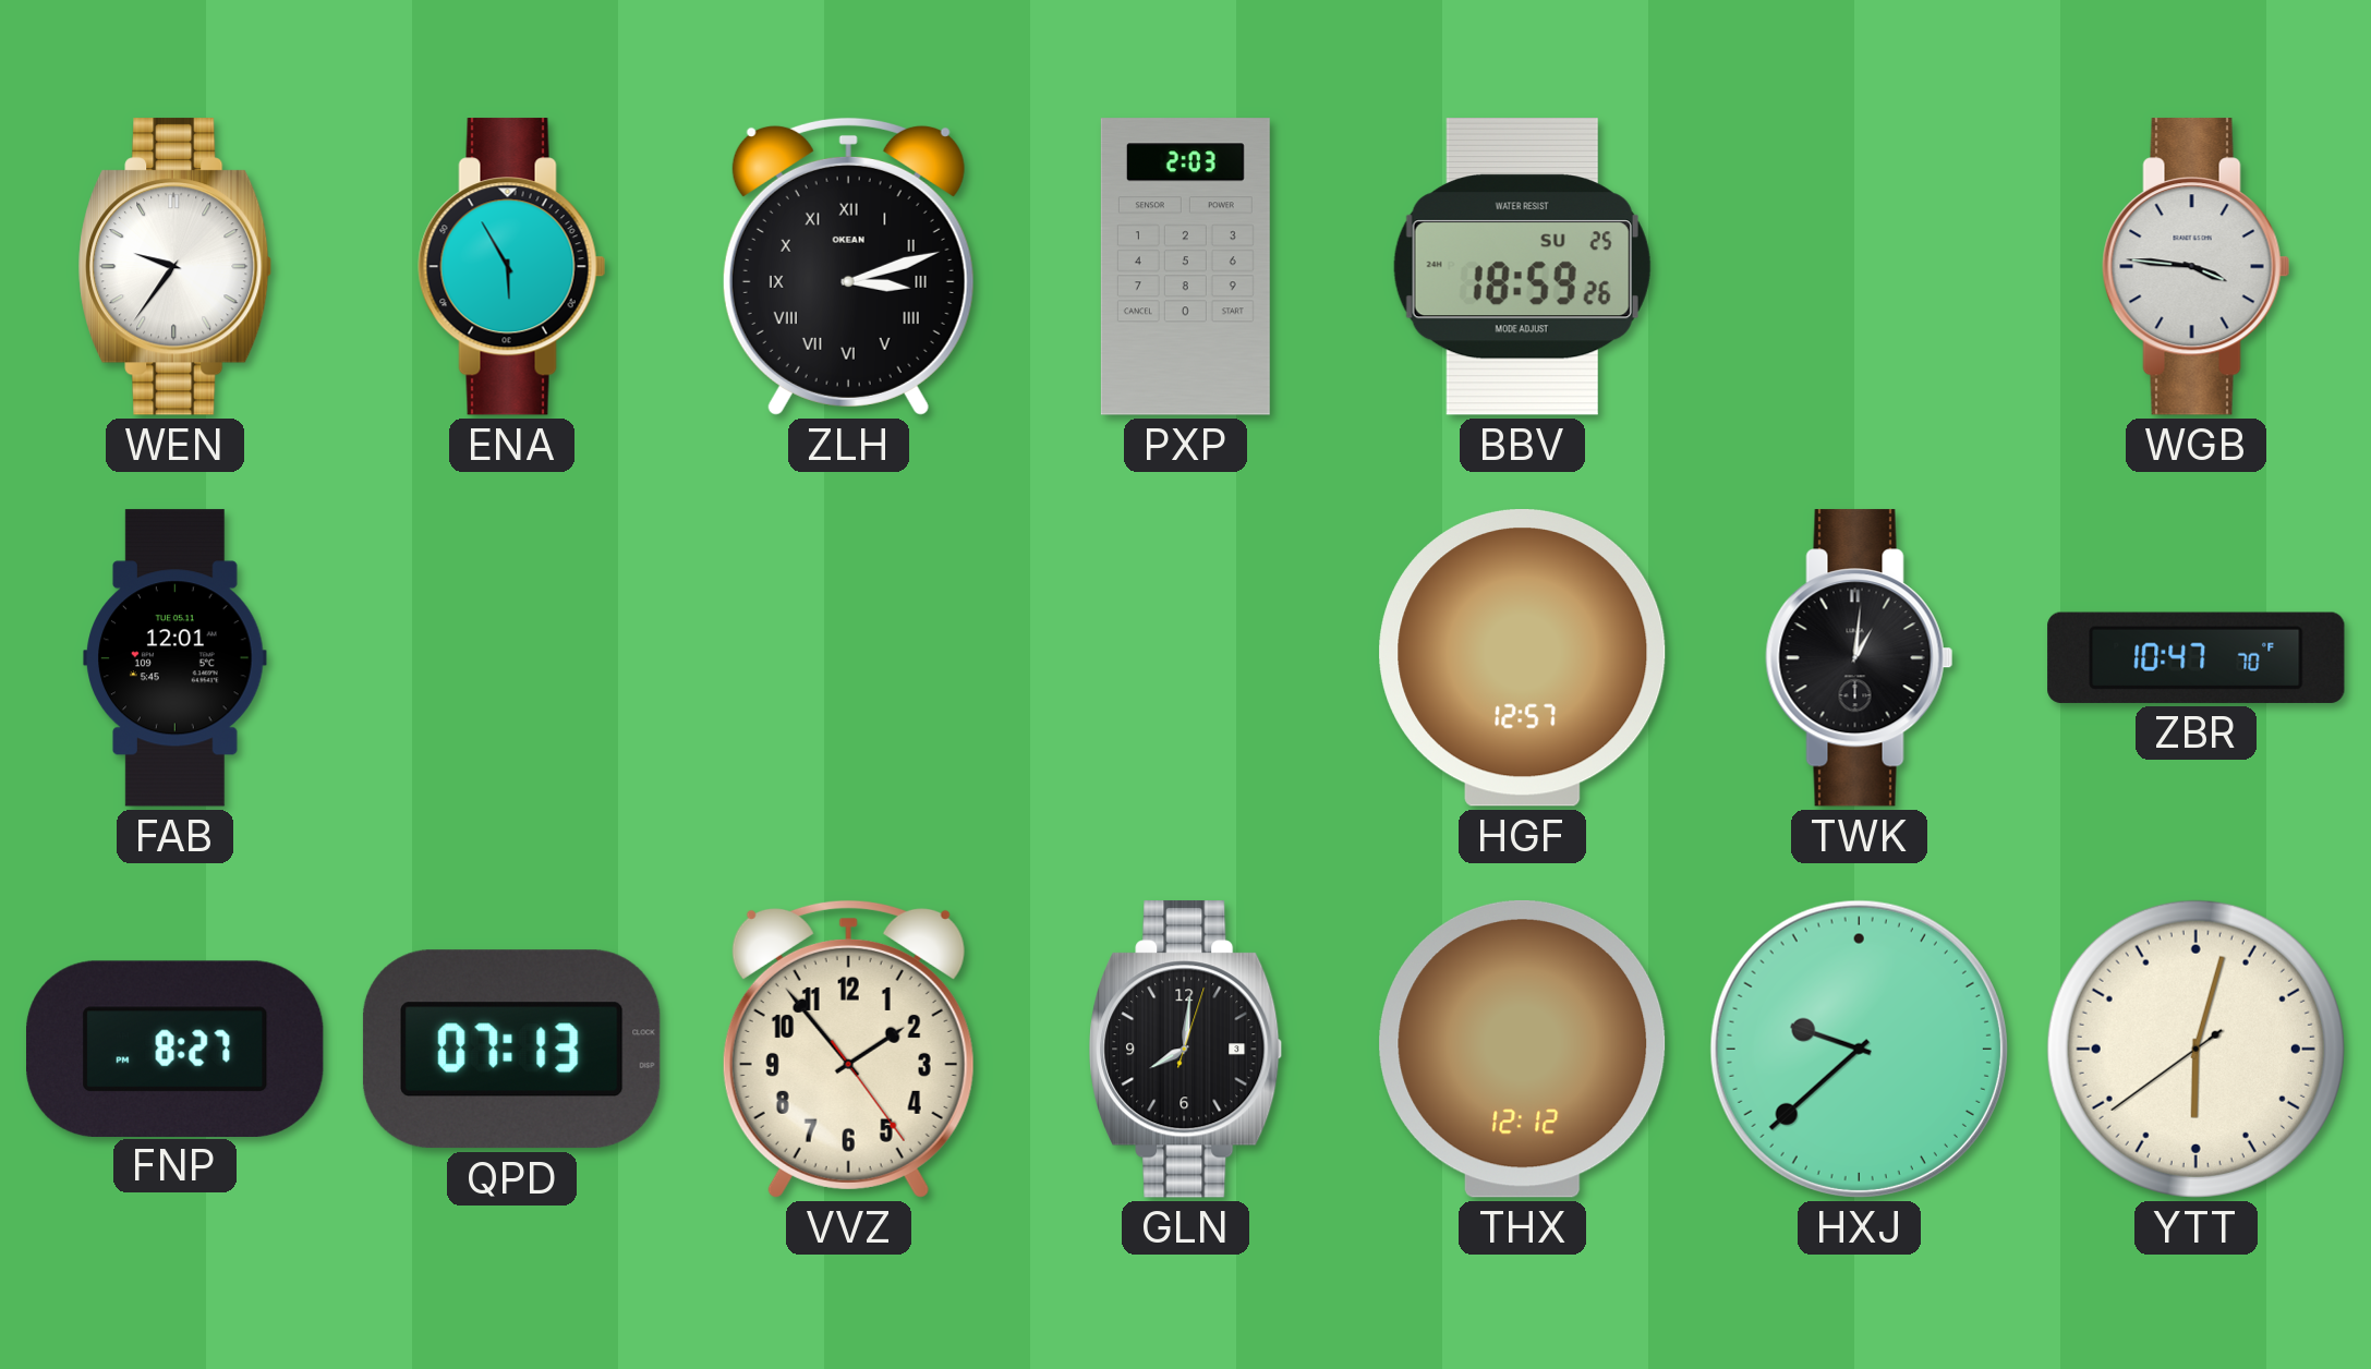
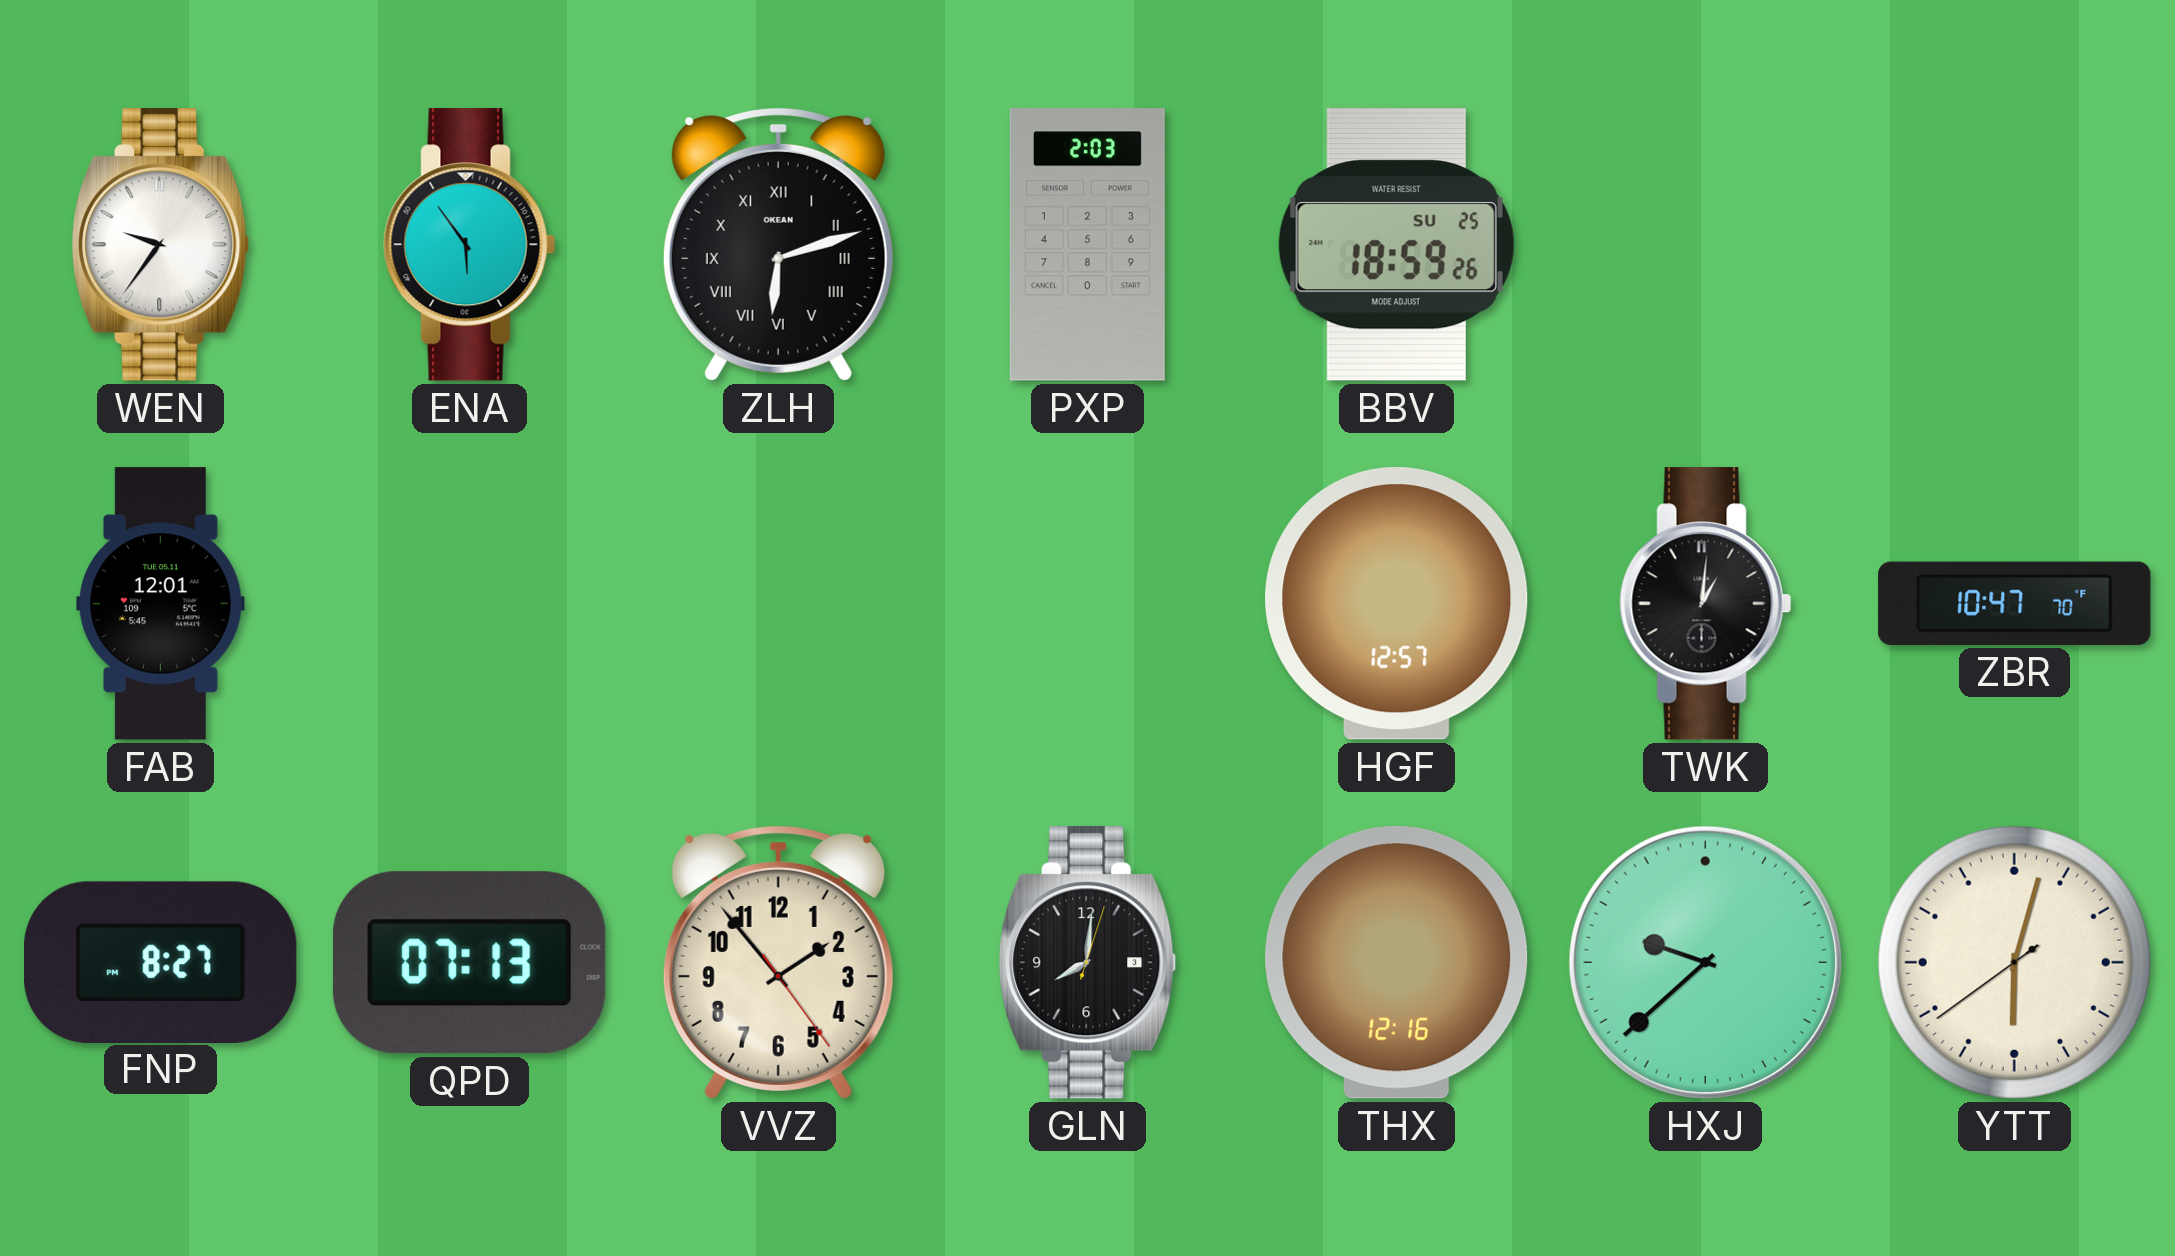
ENA: 5:55 -> 5:54 (470, 245)
ZLH: 3:12 -> 6:12 (778, 244)
WGB: 3:46 -> none (2197, 267)
THX: 12:12 -> 12:16 (1397, 962)
